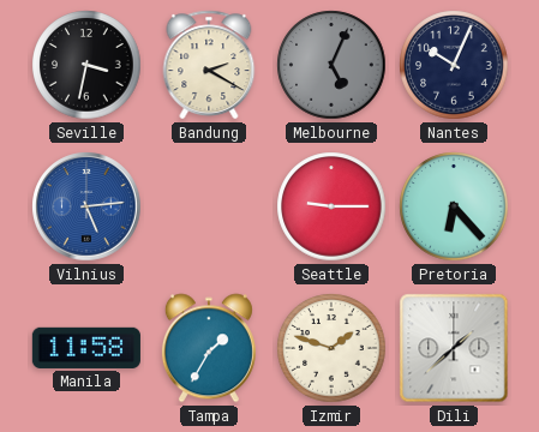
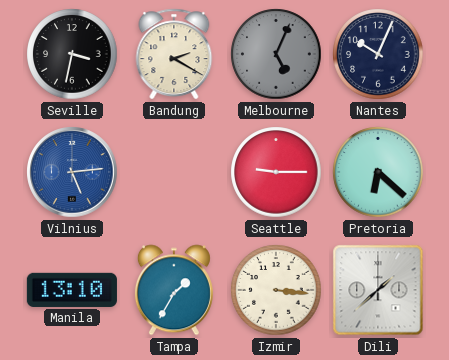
Pretoria: 6:23 -> 6:22 (378, 172)
Manila: 11:58 -> 13:10 (72, 290)
Izmir: 1:48 -> 3:16 (276, 290)
